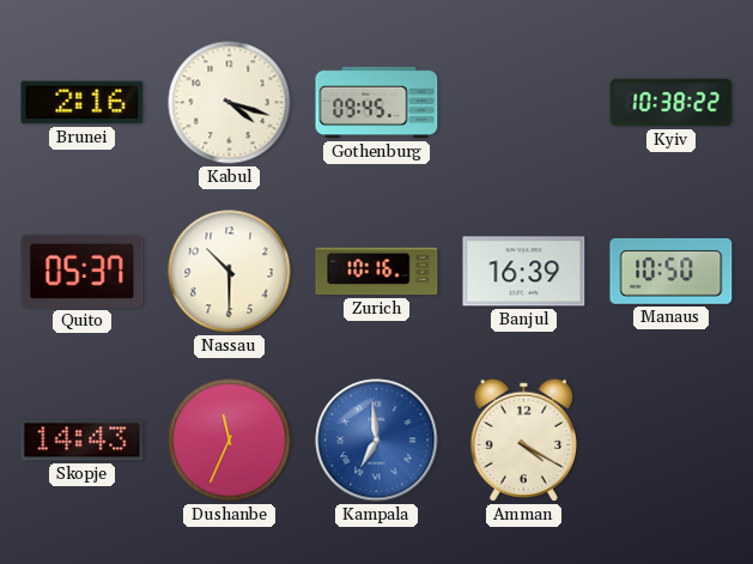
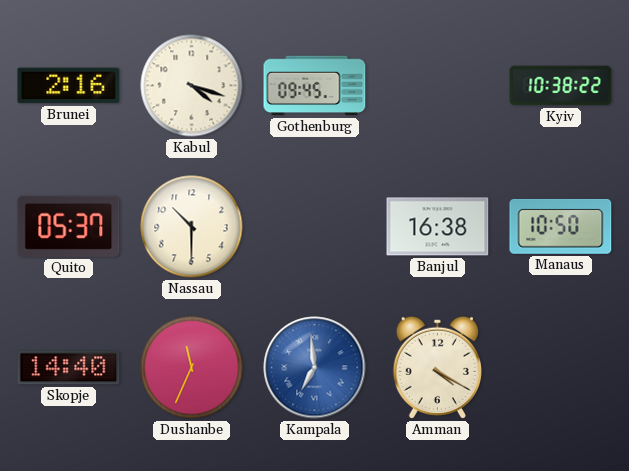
Zurich: 10:16 -> none (377, 272)
Banjul: 16:39 -> 16:38 (438, 227)
Skopje: 14:43 -> 14:40 (69, 368)
